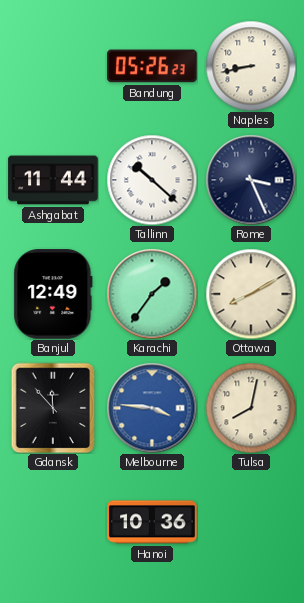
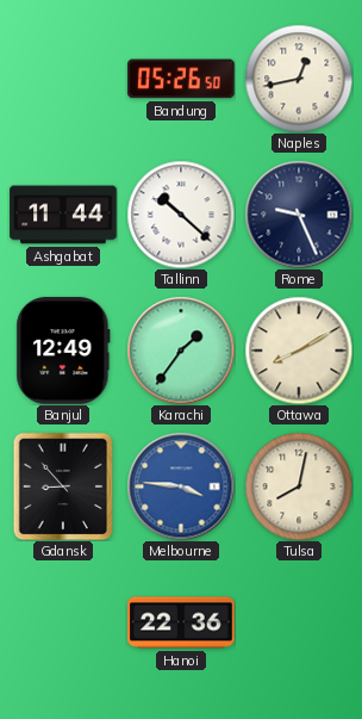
Bandung: 05:26:23 -> 05:26:50 (181, 79)
Naples: 8:43 -> 12:43 (299, 79)
Rome: 3:26 -> 9:26 (299, 215)
Gdansk: 11:53 -> 8:53 (63, 486)
Hanoi: 10:36 -> 22:36 (181, 622)
